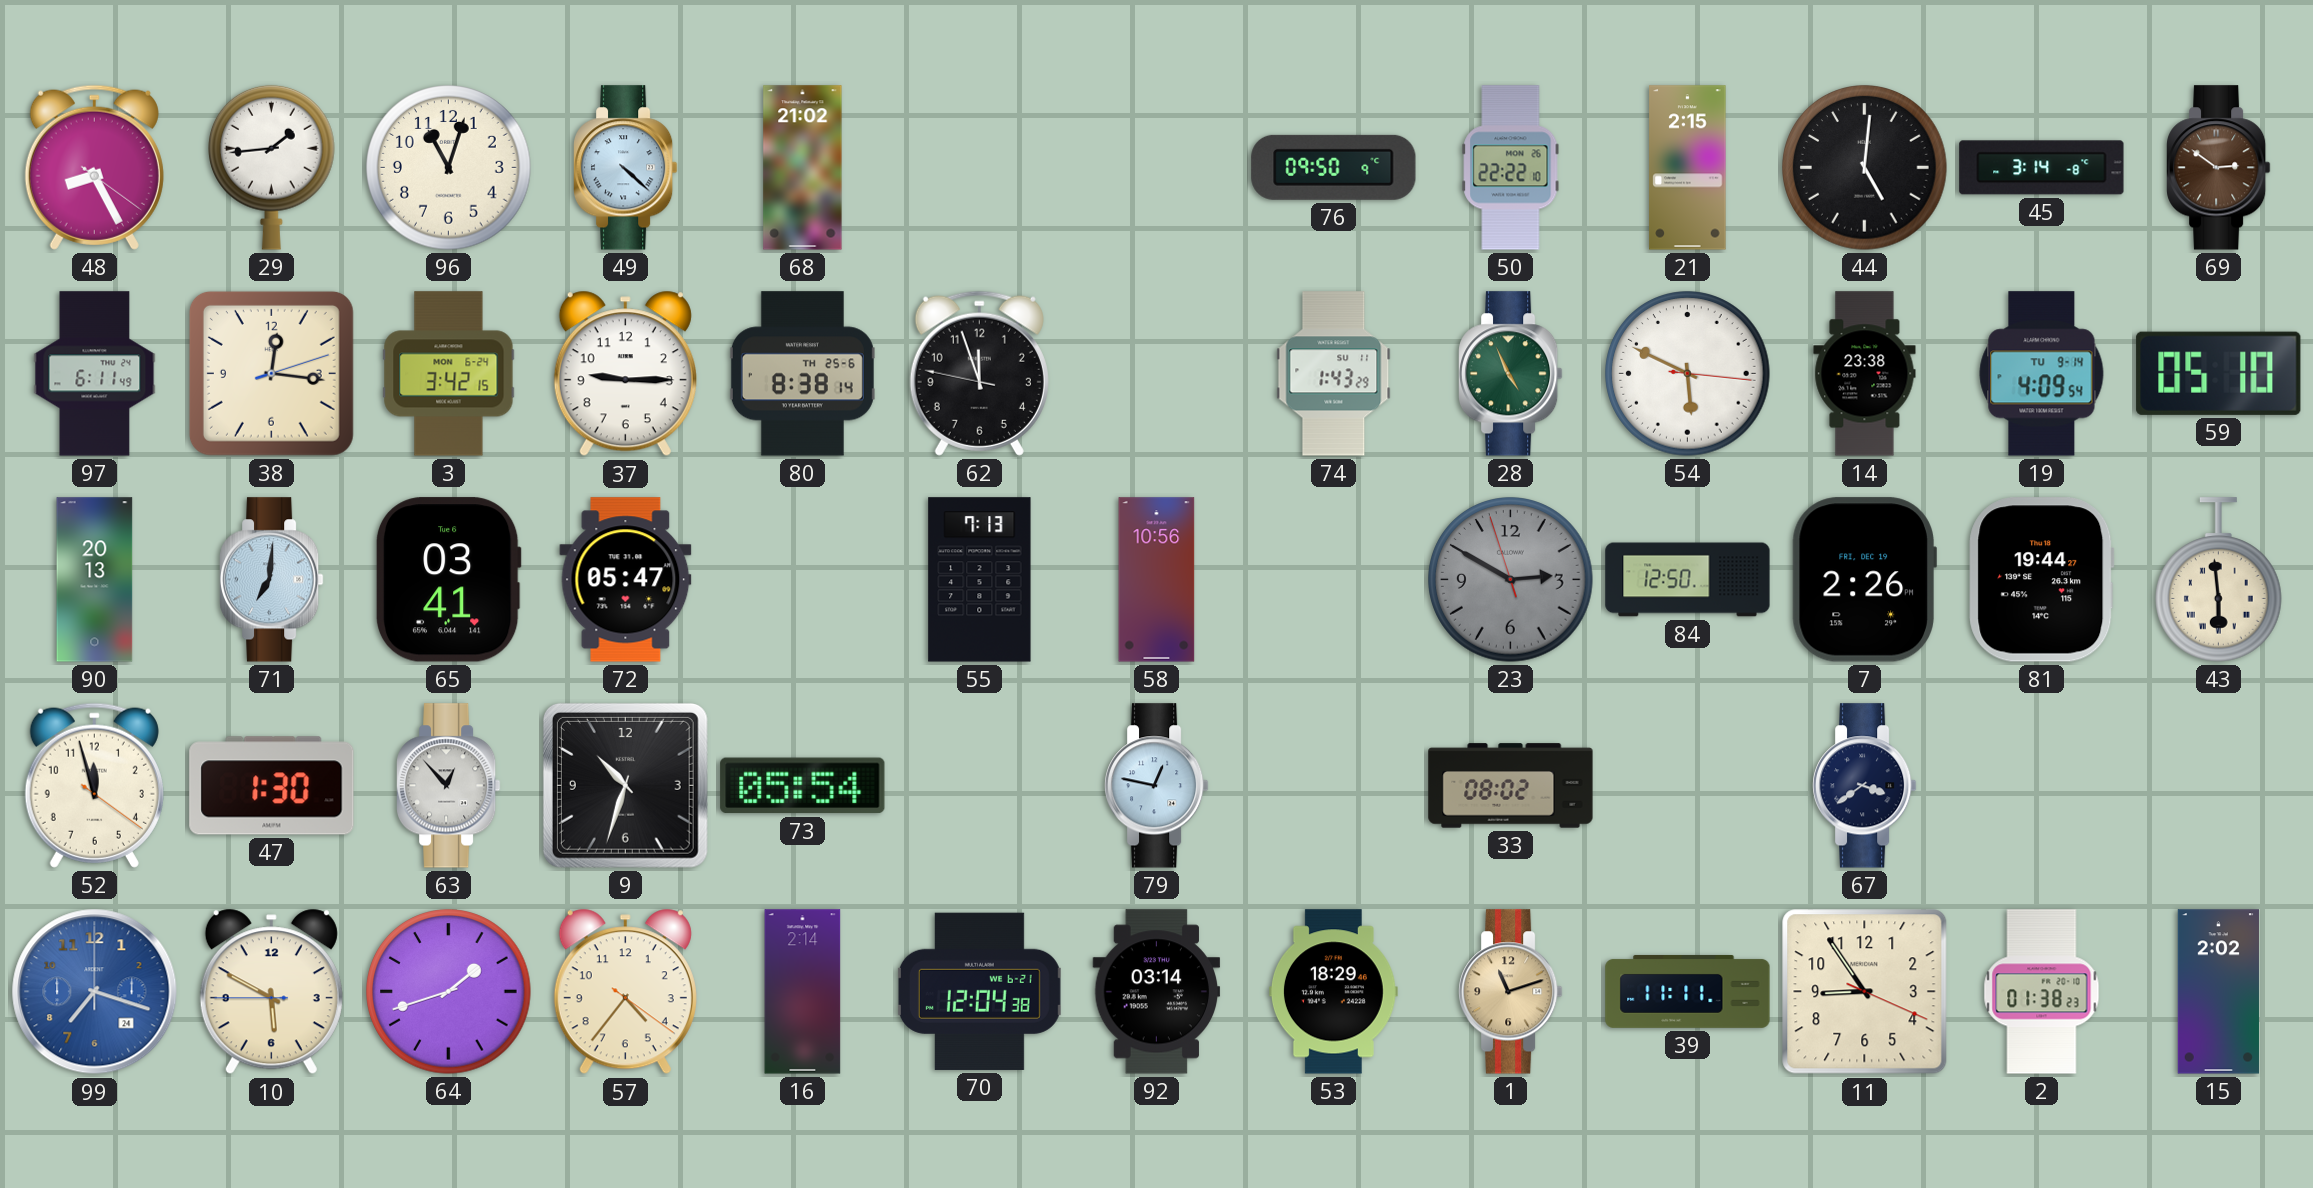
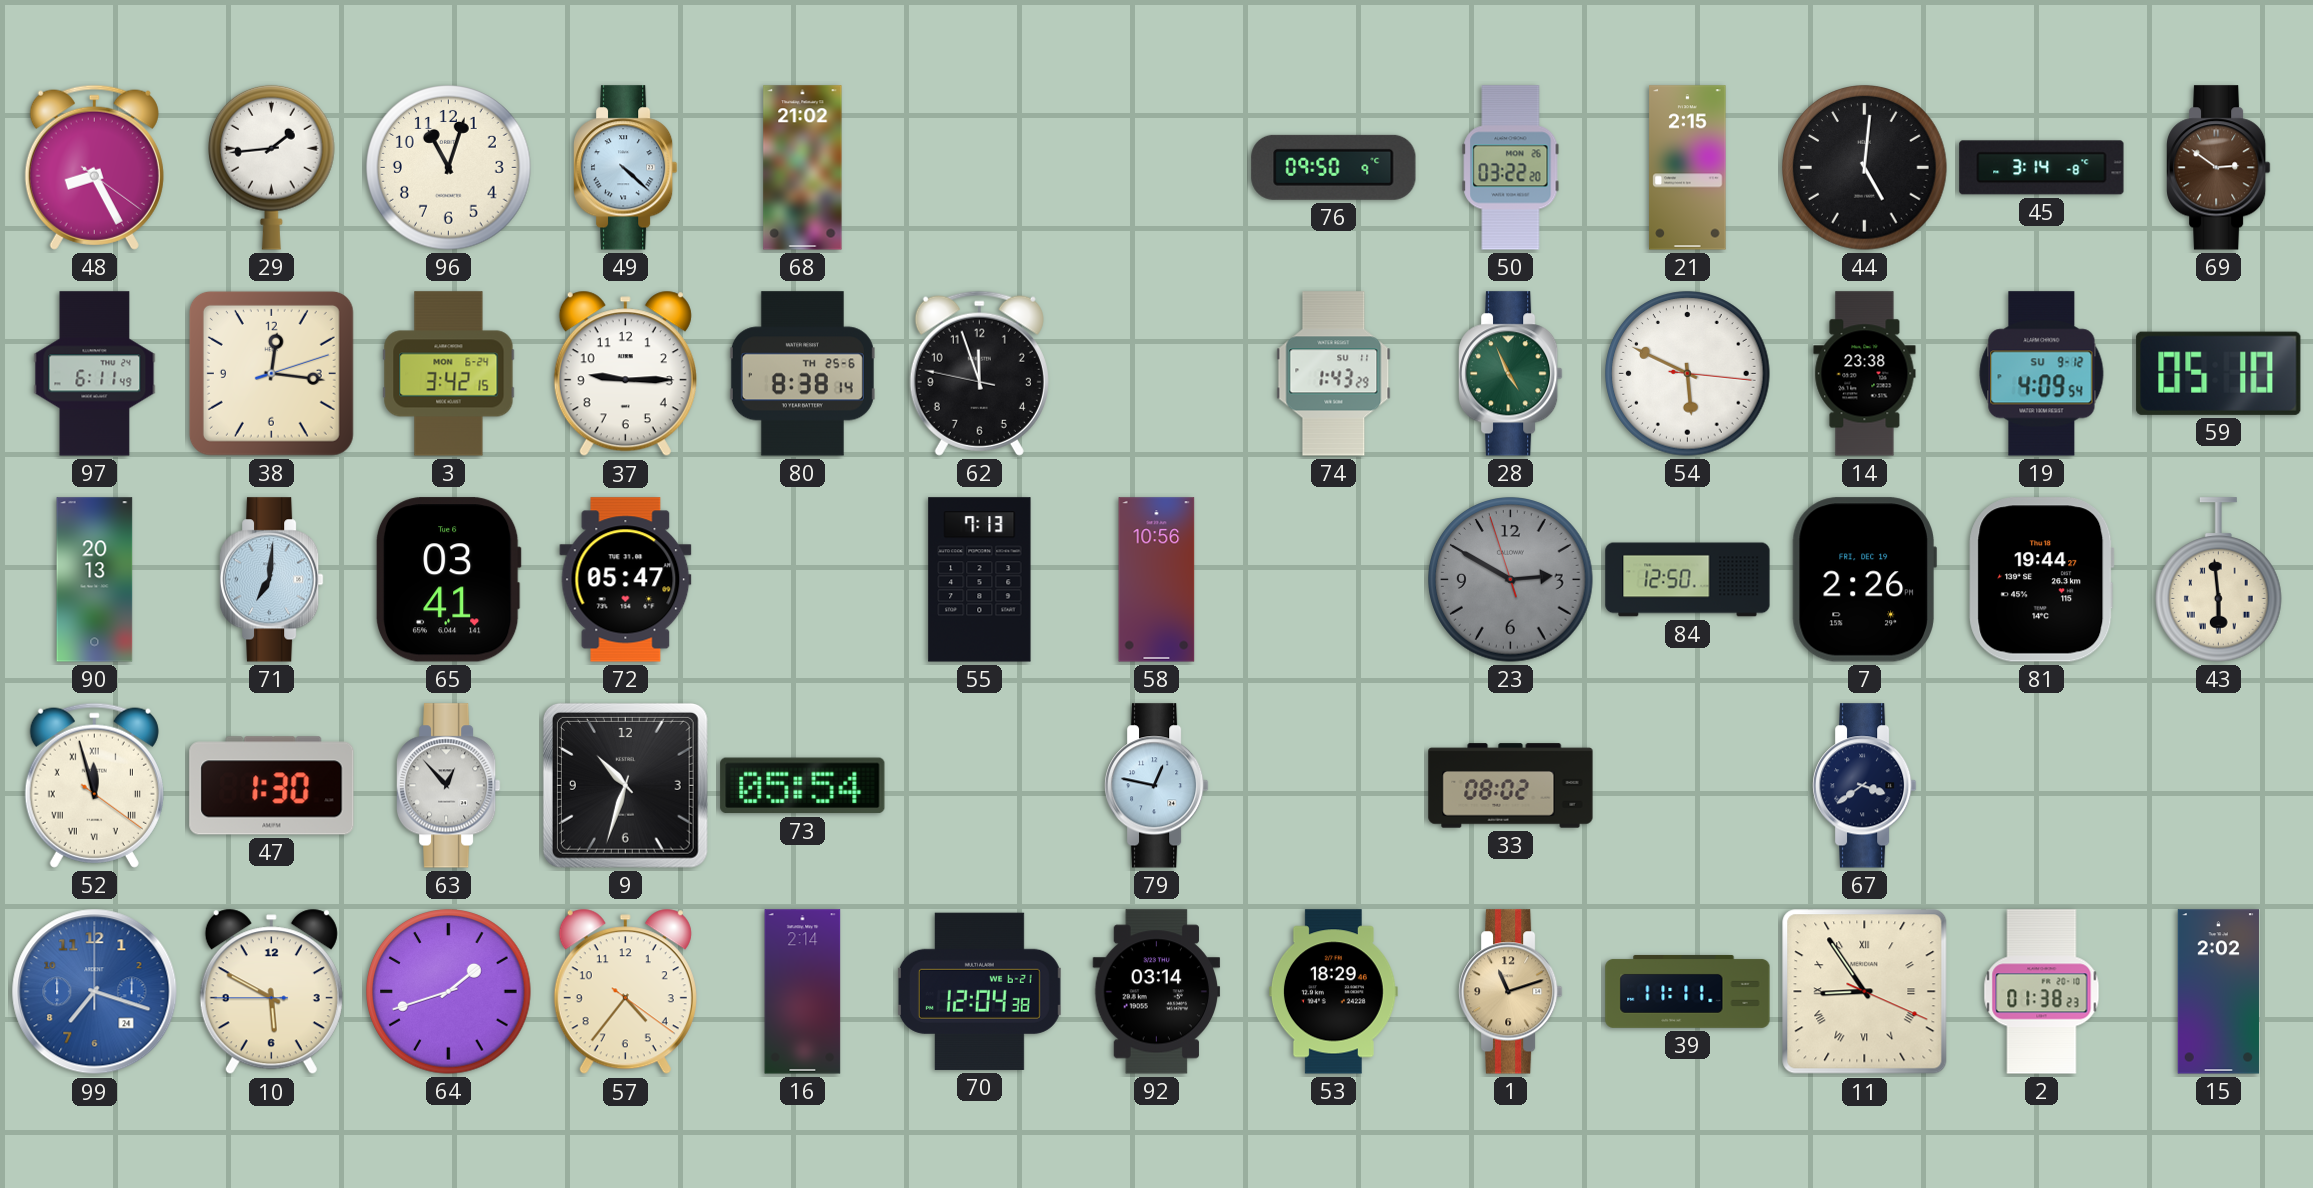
50: 22:22 -> 03:22 (1511, 168)
19 date: TU 9-14 -> SU 9-12 (2042, 374)
52 numerals: Arabic -> Roman (94, 785)
11 numerals: Arabic -> Roman (1865, 992)
